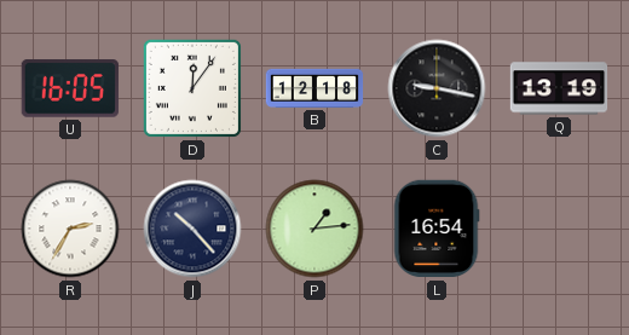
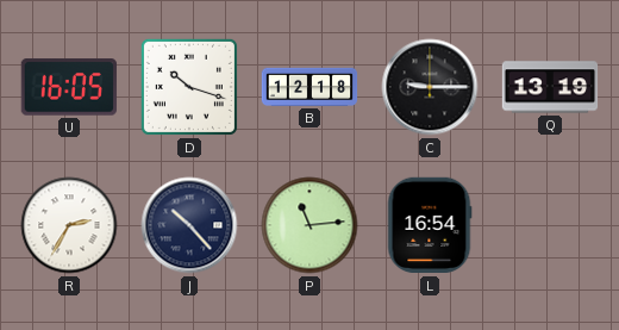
D: 12:06 -> 10:18 (189, 87)
C: 9:17 -> 9:15 (430, 87)
P: 1:14 -> 11:14 (309, 225)
